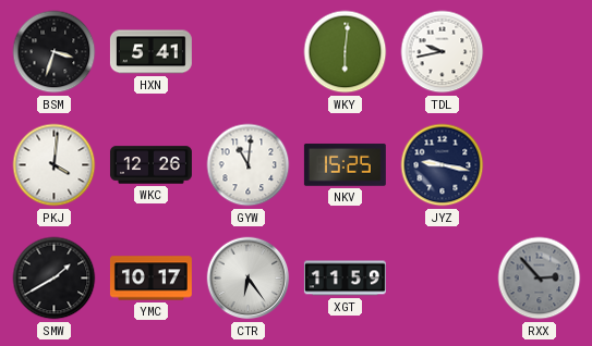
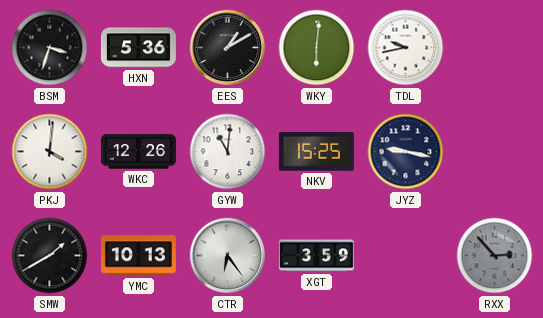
HXN: 5:41 -> 5:36 (138, 48)
EES: none -> 1:10 (228, 48)
YMC: 10:17 -> 10:13 (138, 256)
XGT: 11:59 -> 3:59 (316, 256)
